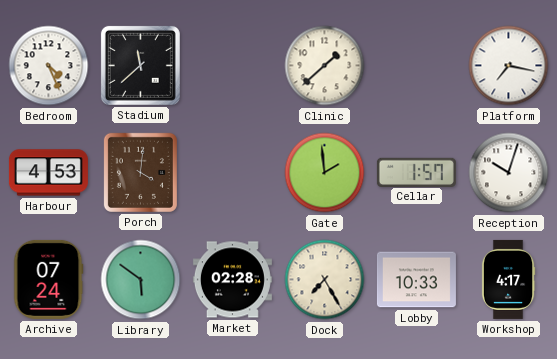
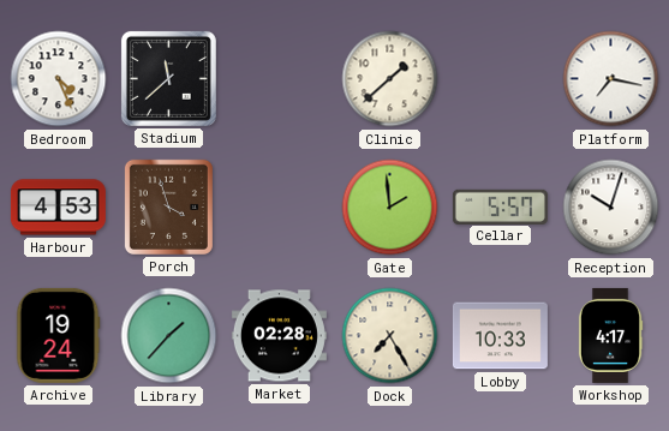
Porch: 4:01 -> 3:57 (168, 206)
Cellar: 1:57 -> 5:57 (500, 206)
Archive: 07:24 -> 19:24 (58, 335)
Library: 5:51 -> 1:37 (169, 336)
